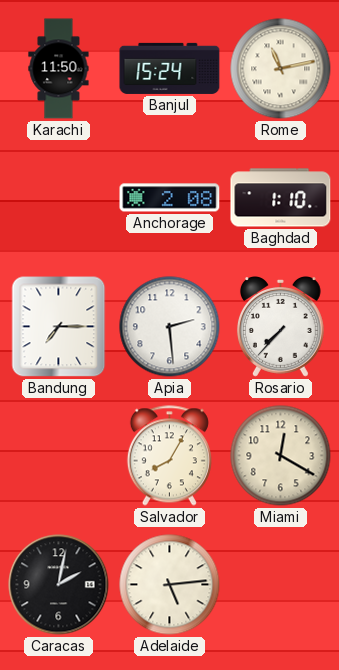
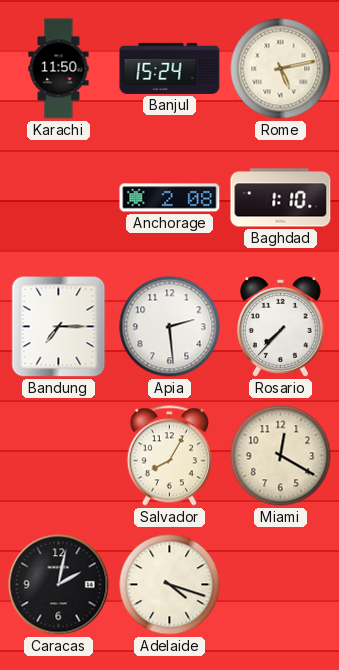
Rome: 11:13 -> 5:13 (281, 69)
Adelaide: 5:14 -> 4:18 (170, 585)
